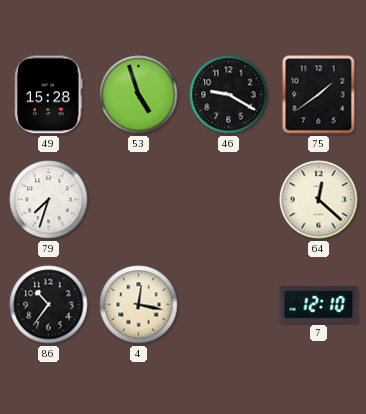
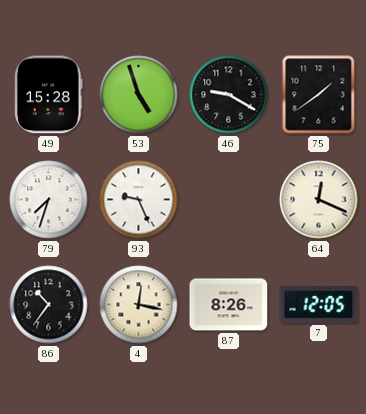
93: none -> 9:26 (139, 200)
64: 12:22 -> 12:19 (319, 200)
87: none -> 8:26 (229, 305)
7: 12:10 -> 12:05 (319, 305)
